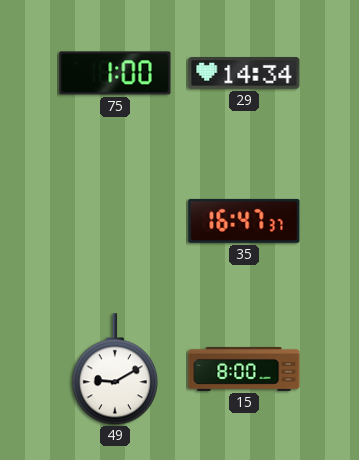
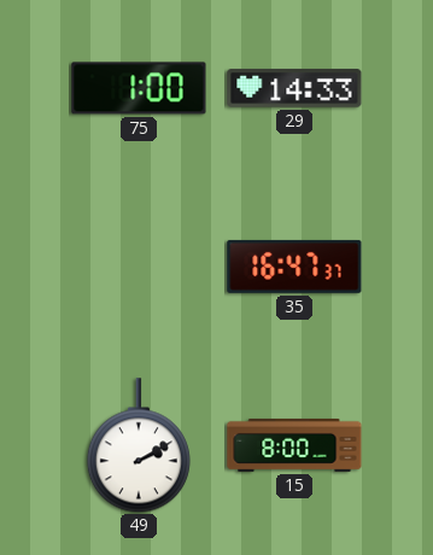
29: 14:34 -> 14:33 (294, 88)
49: 9:10 -> 2:10 (139, 445)
